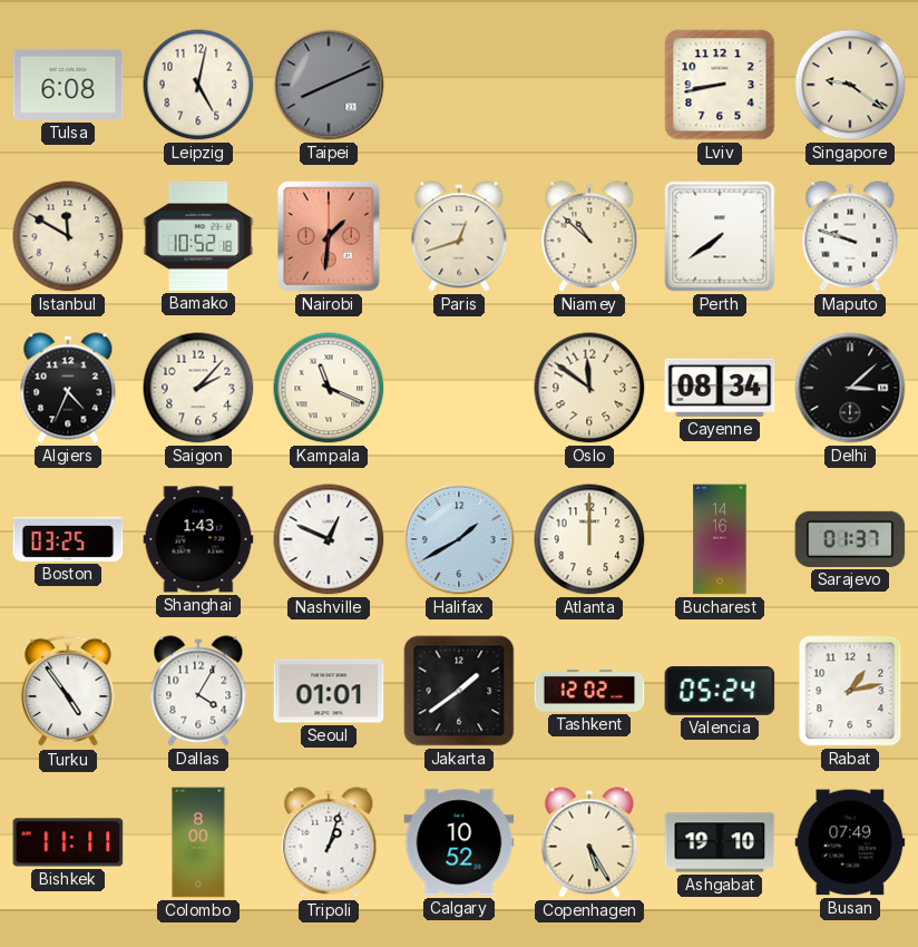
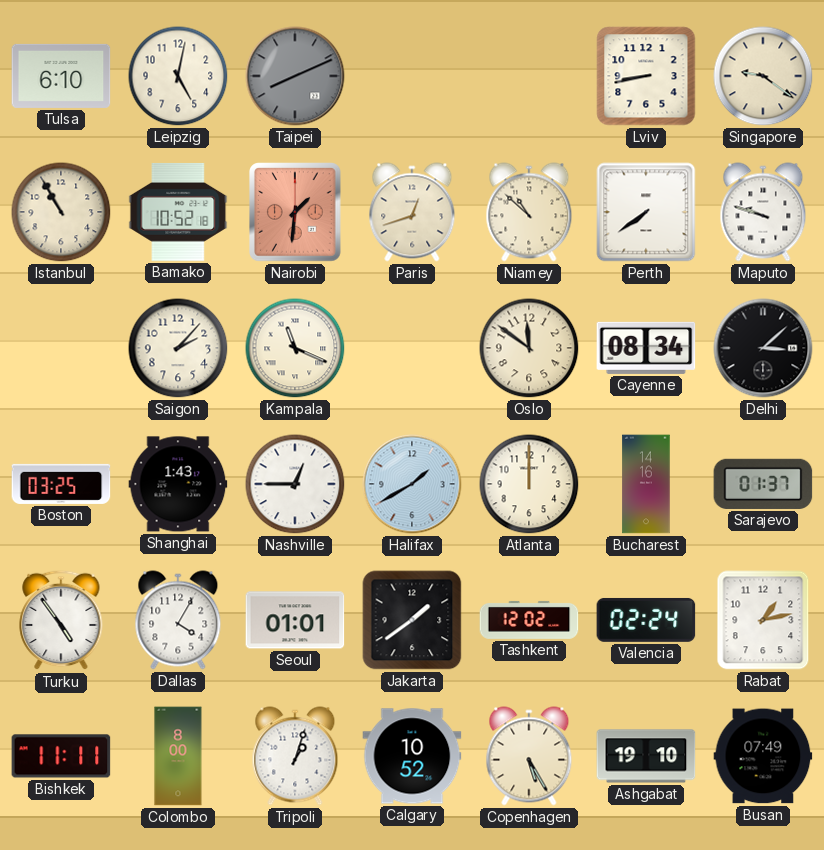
Tulsa: 6:08 -> 6:10 (61, 76)
Istanbul: 11:50 -> 10:55 (61, 212)
Algiers: 4:34 -> none (68, 388)
Nashville: 12:49 -> 12:45 (295, 484)
Valencia: 05:24 -> 02:24 (646, 620)
